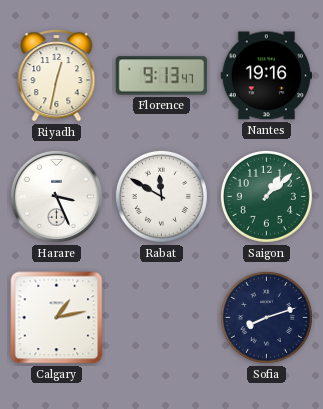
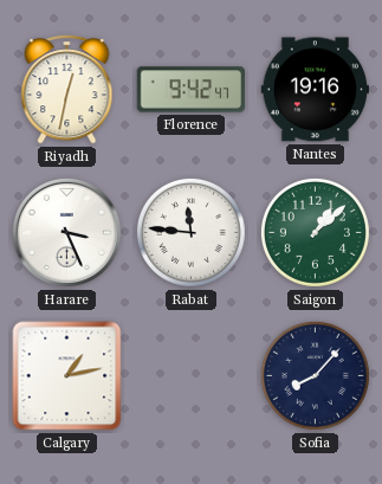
Florence: 9:13 -> 9:42 (192, 90)
Rabat: 11:50 -> 11:46 (190, 232)
Sofia: 8:12 -> 8:07 (315, 375)
